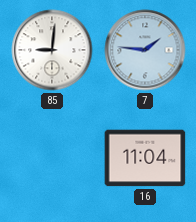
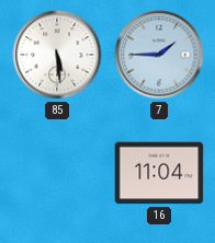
85: 9:01 -> 5:29 (57, 55)
7: 1:46 -> 1:45 (159, 55)
